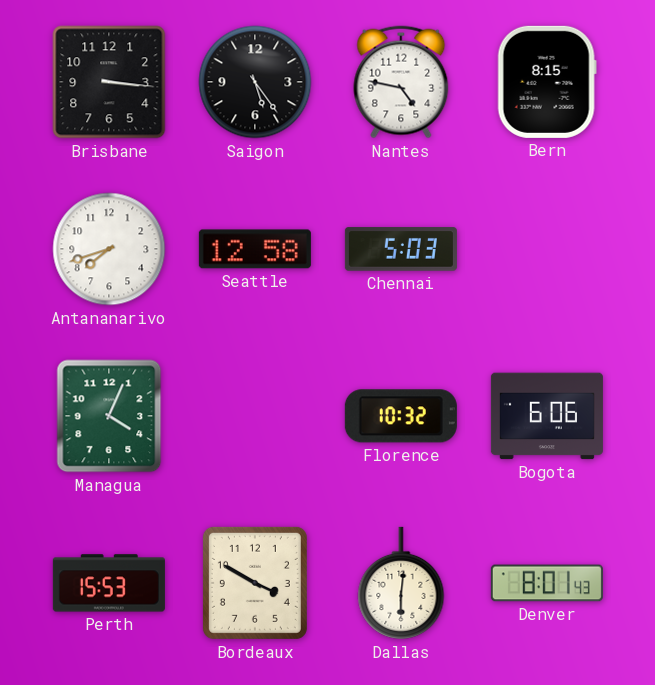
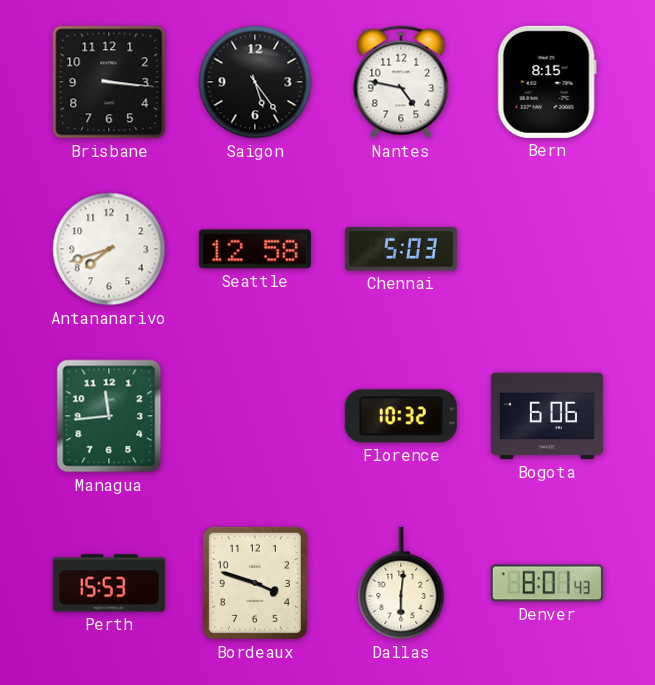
Managua: 4:04 -> 11:44 (109, 416)
Bordeaux: 3:50 -> 3:48 (255, 583)
